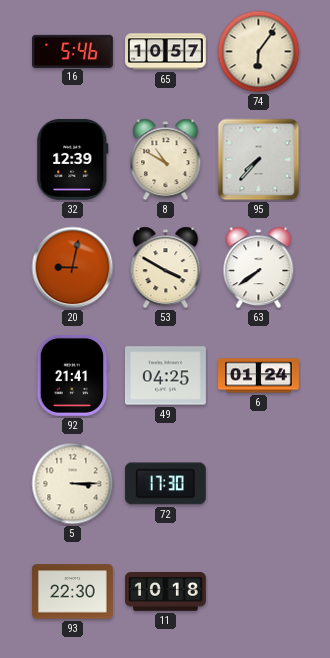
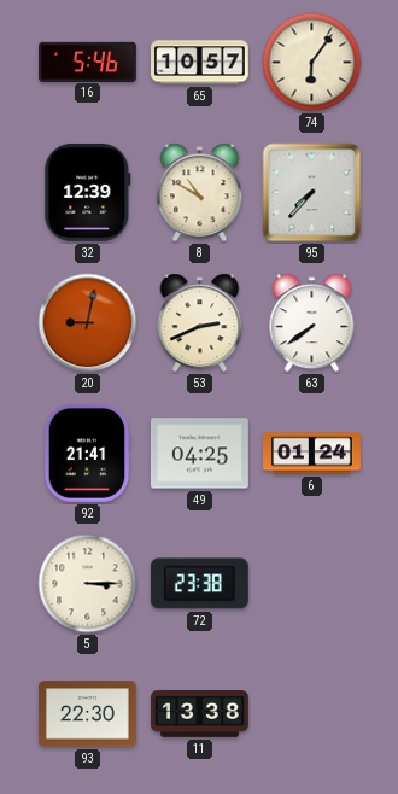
53: 3:50 -> 2:41 (200, 323)
72: 17:30 -> 23:38 (199, 584)
11: 10:18 -> 13:38 (200, 714)
